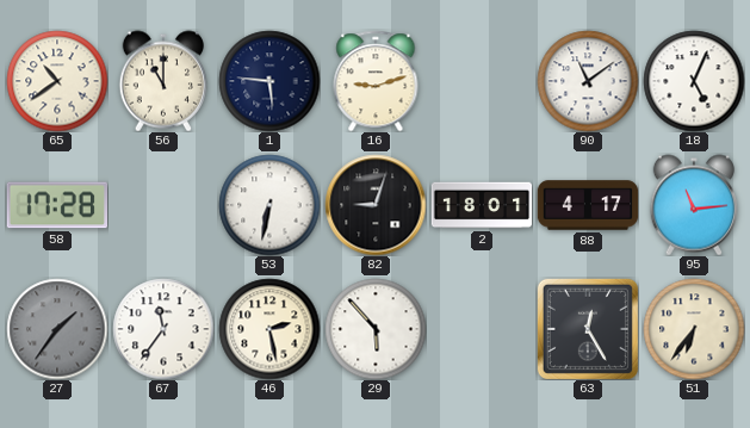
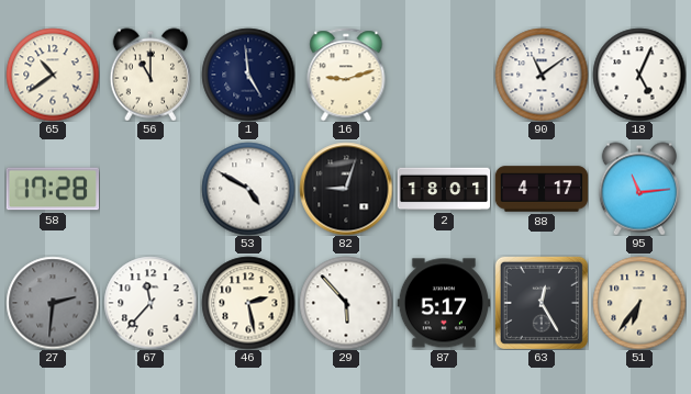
1: 5:46 -> 4:59 (248, 75)
53: 6:32 -> 4:50 (248, 189)
27: 1:36 -> 2:31 (53, 303)
67: 11:36 -> 11:37 (151, 303)
87: none -> 5:17 (444, 303)
